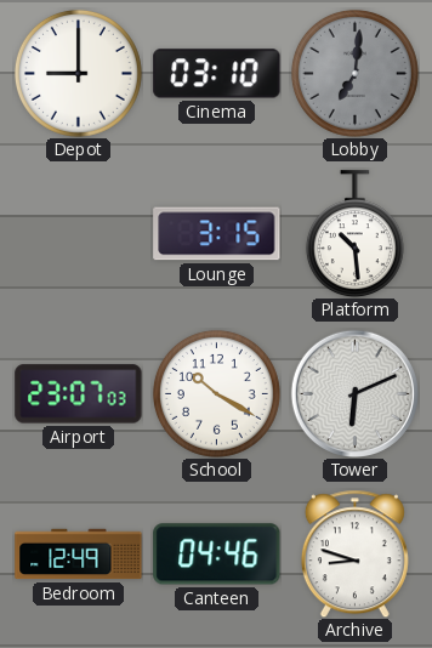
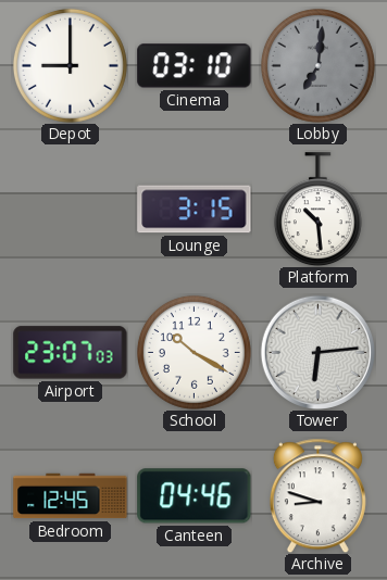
Tower: 6:11 -> 6:14 (317, 352)
Bedroom: 12:49 -> 12:45 (71, 496)
